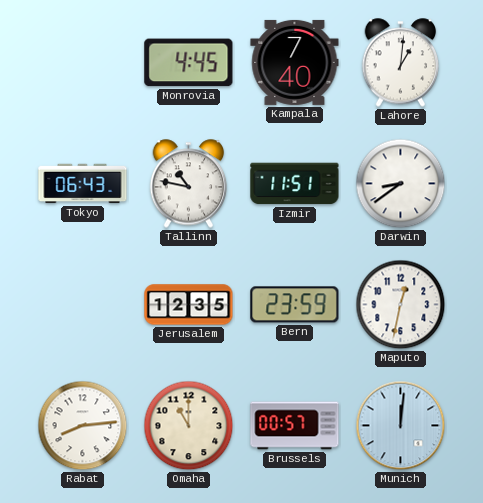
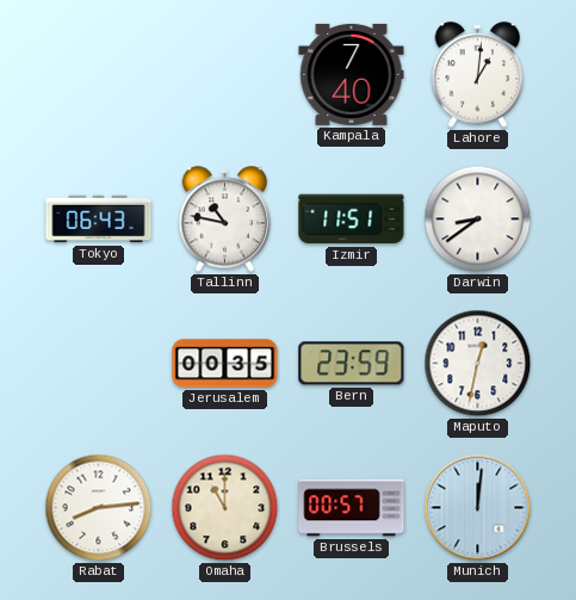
Monrovia: 4:45 -> none (189, 63)
Jerusalem: 12:35 -> 00:35 (225, 364)
